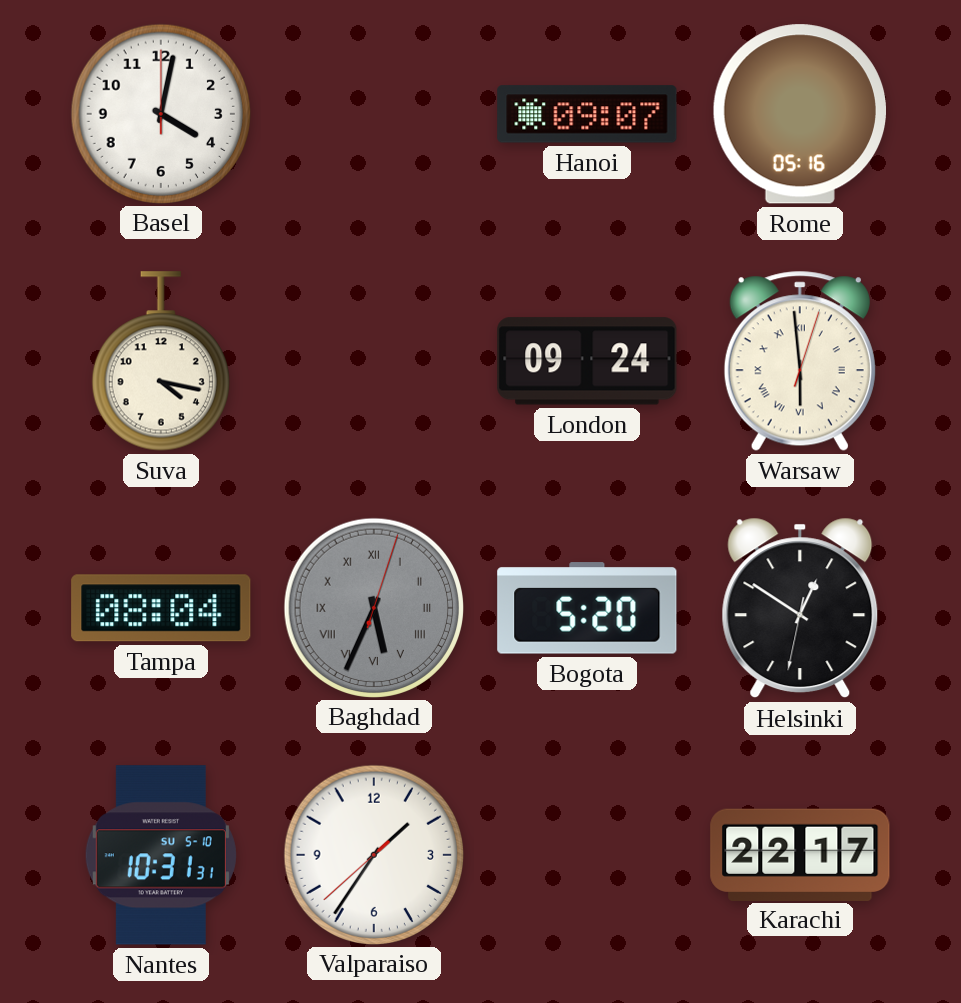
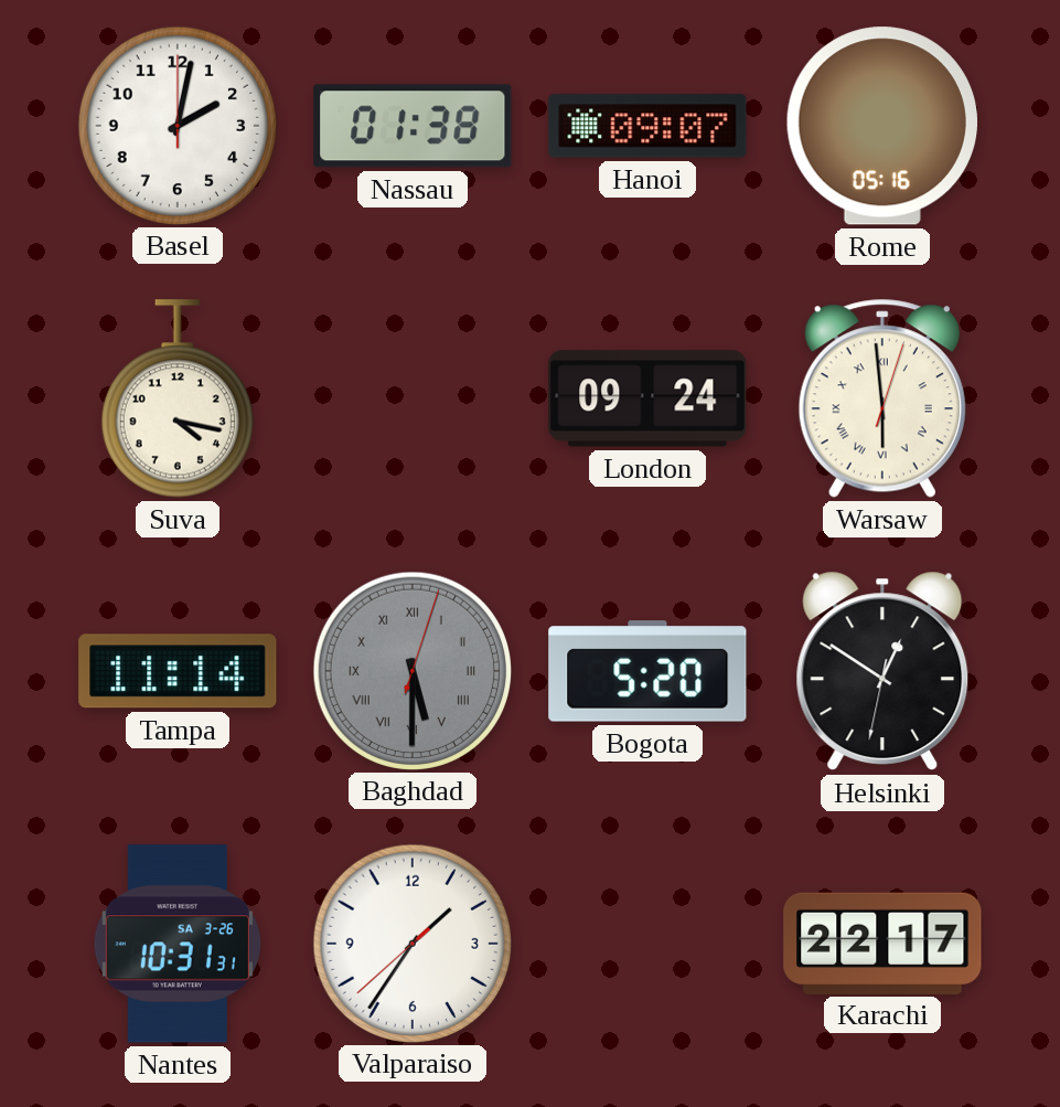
Basel: 4:02 -> 2:02 (176, 125)
Nassau: none -> 01:38 (413, 126)
Tampa: 08:04 -> 11:14 (178, 671)
Baghdad: 5:34 -> 5:30 (411, 670)
Nantes date: SU 5-10 -> SA 3-26 (178, 944)
